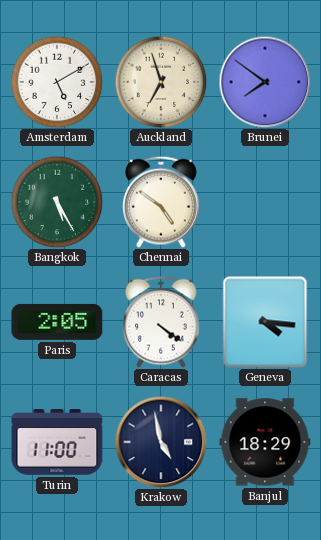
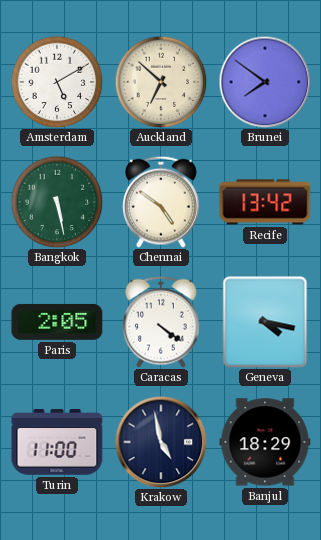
Auckland: 6:57 -> 6:52 (161, 82)
Bangkok: 5:25 -> 5:28 (57, 202)
Recife: none -> 13:42 (265, 202)
Geneva: 4:16 -> 4:17 (265, 322)
